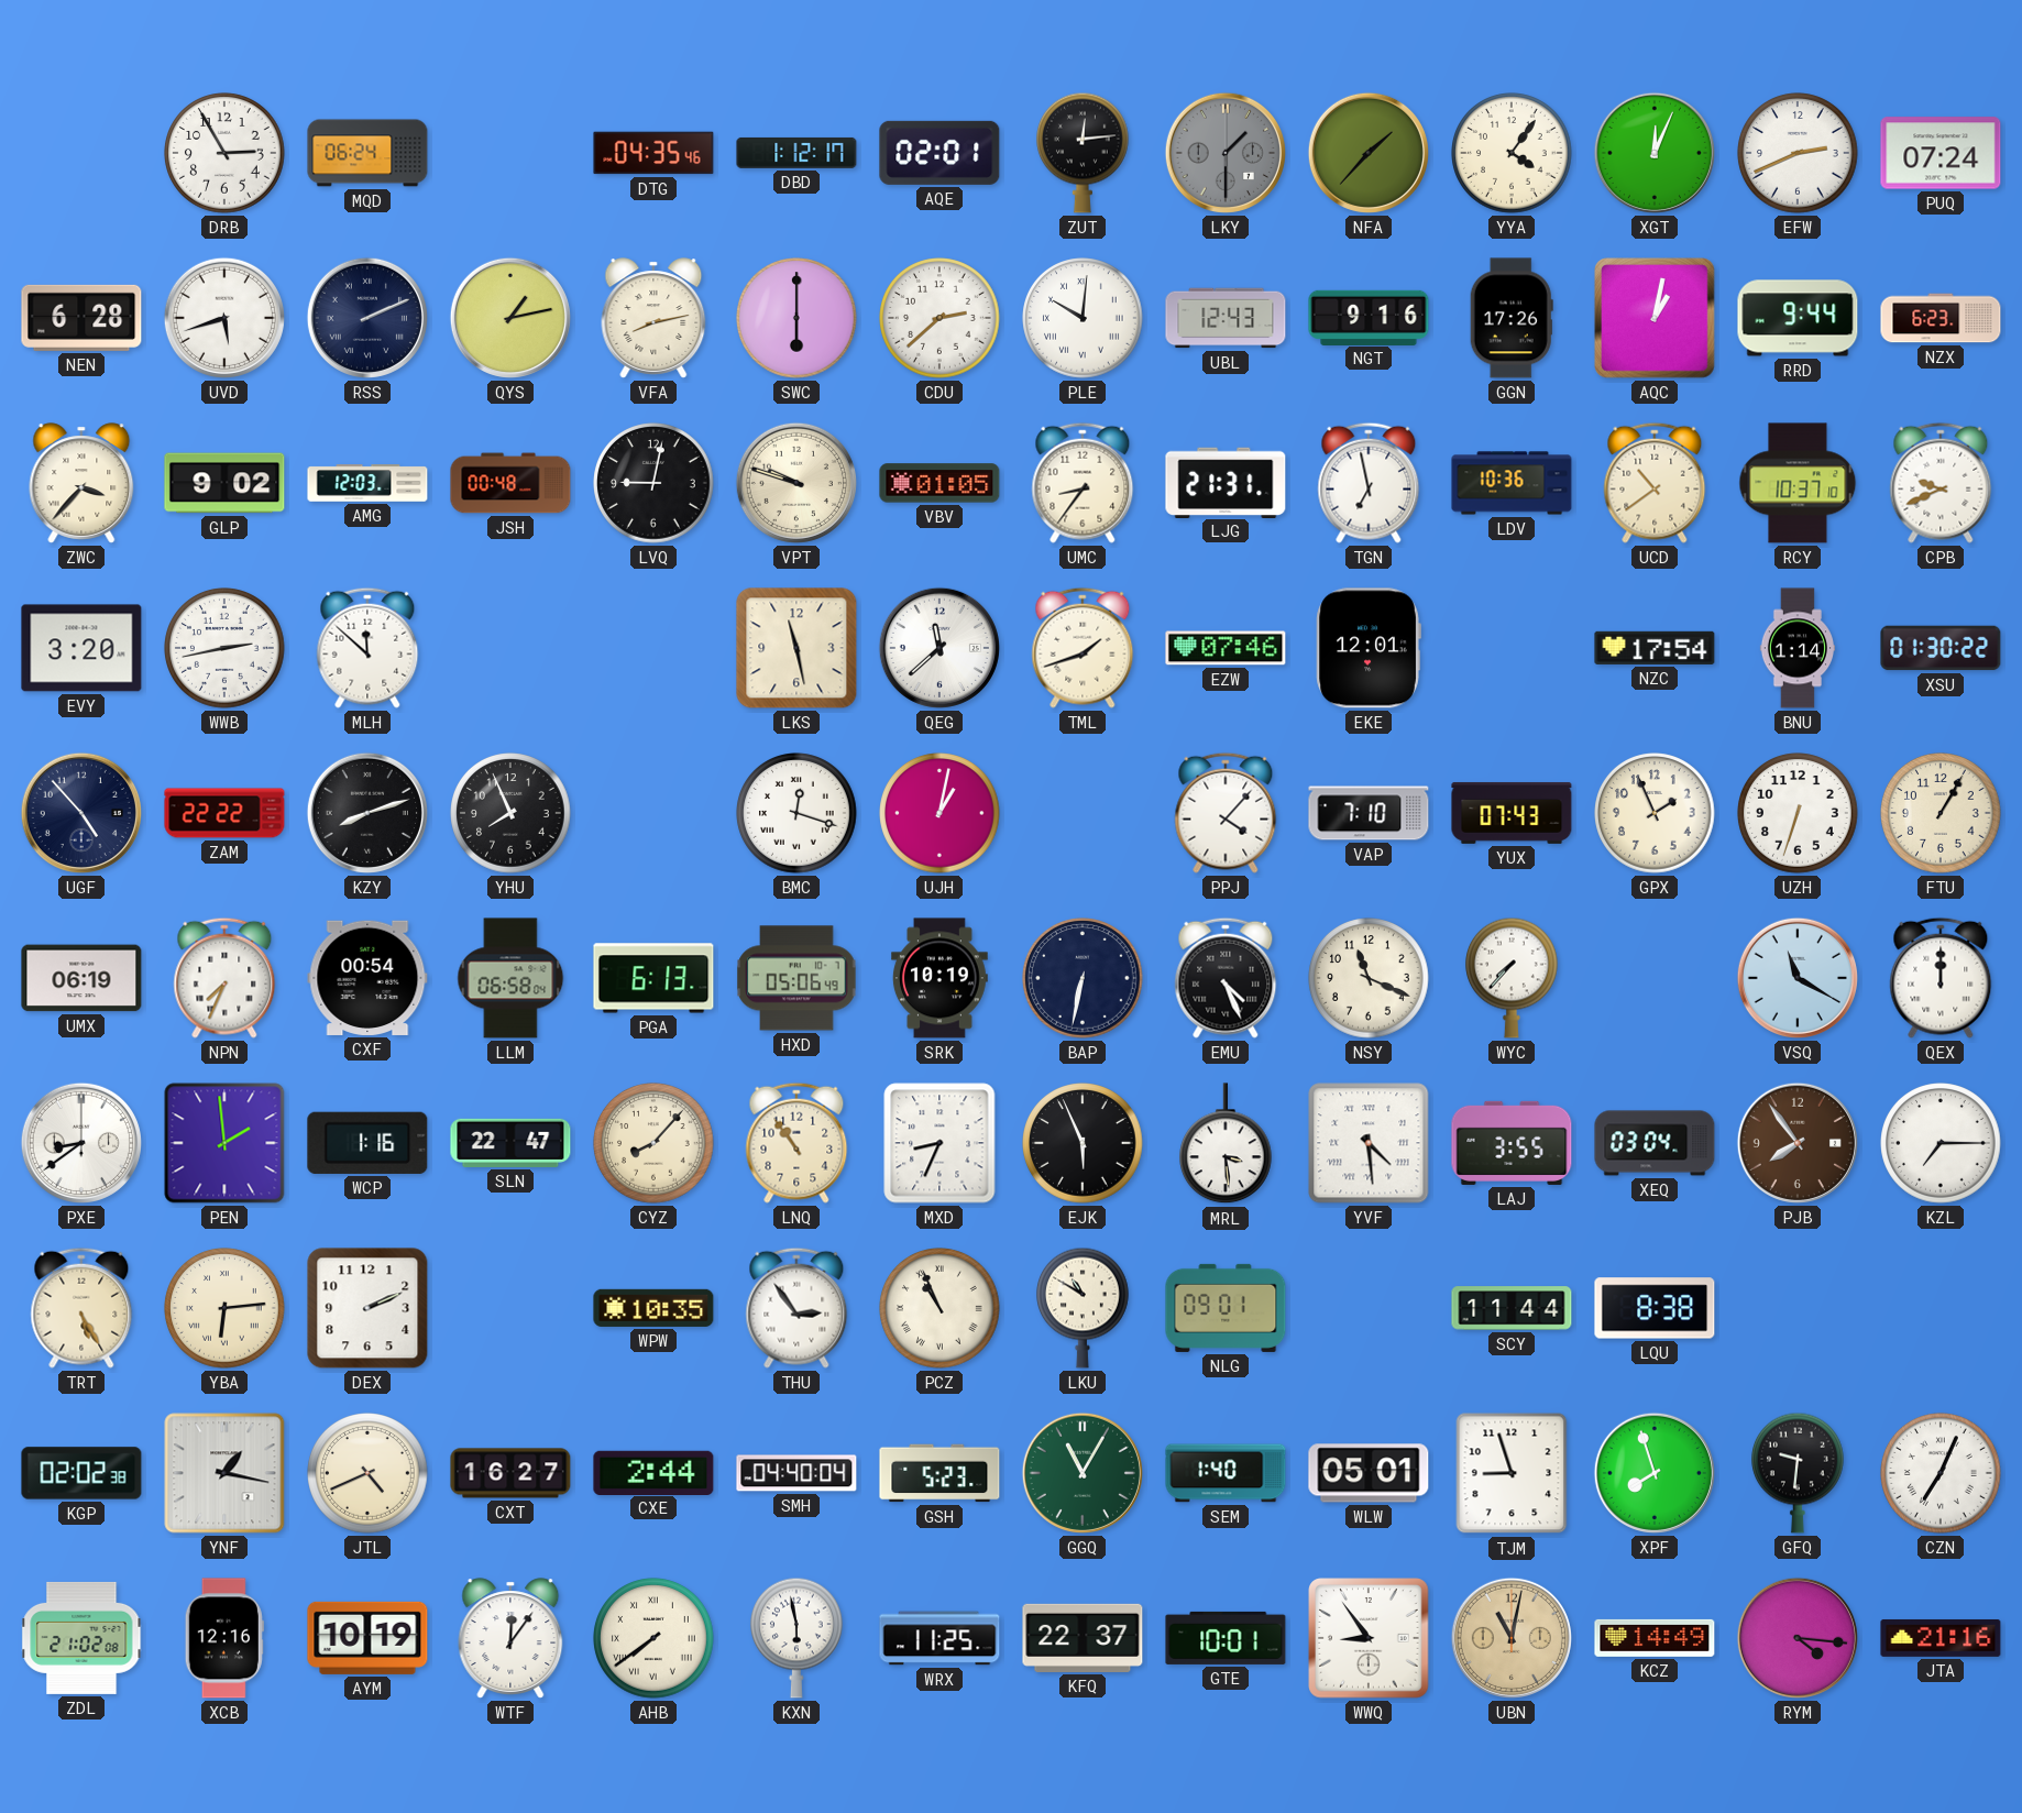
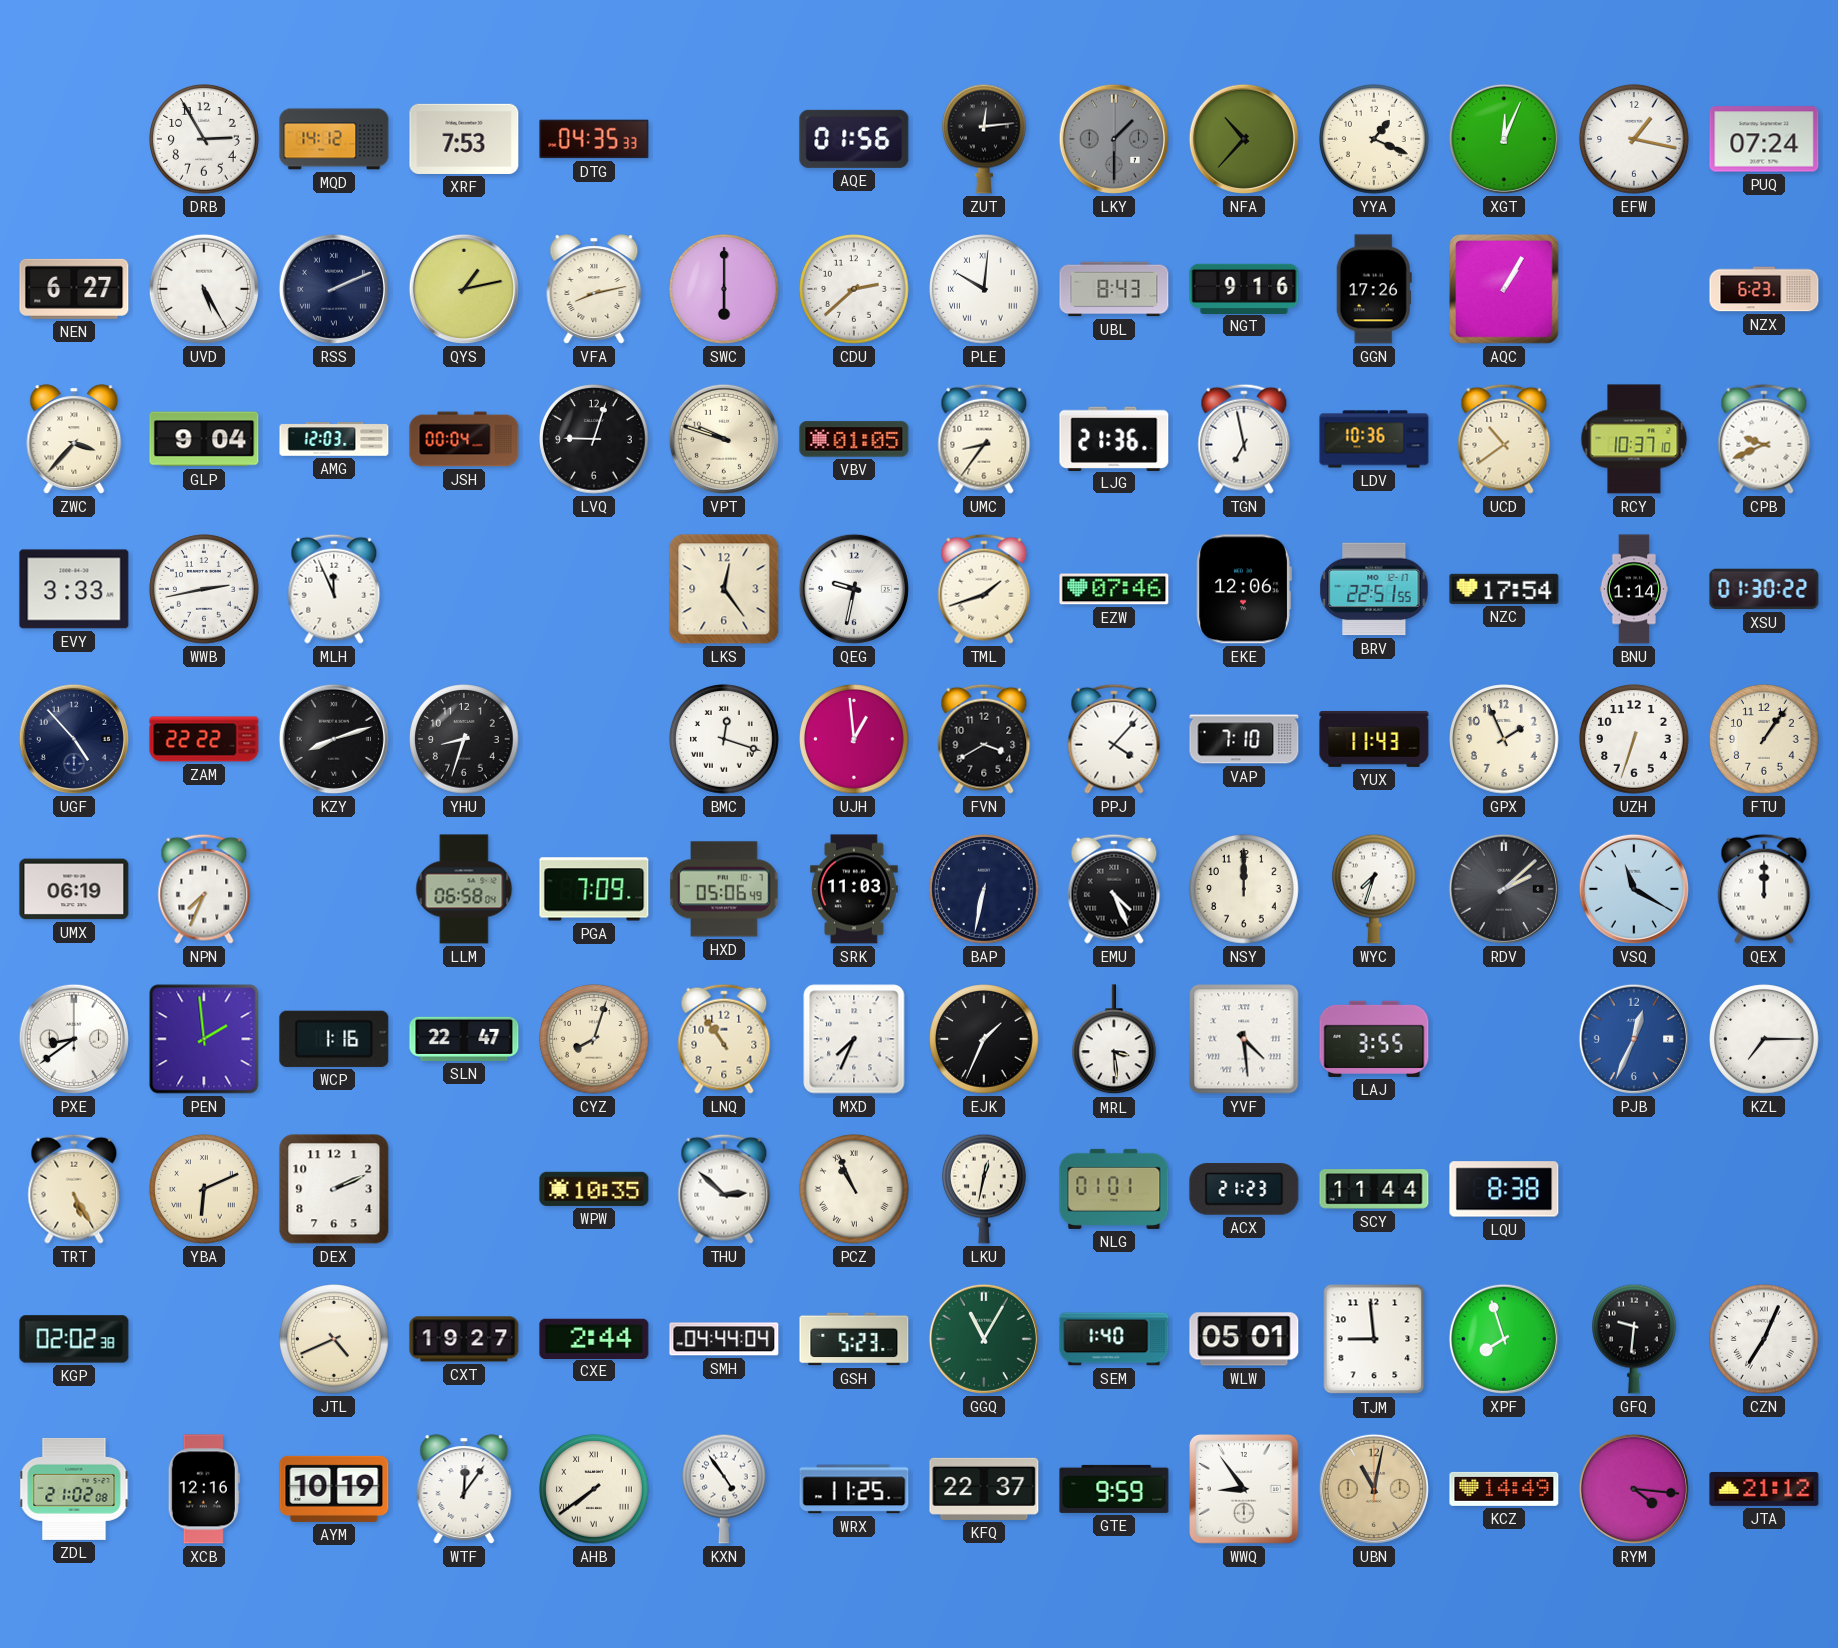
MQD: 06:24 -> 14:12 (334, 139)
XRF: none -> 7:53 (464, 139)
DTG: 04:35:46 -> 04:35:33 (594, 139)
DBD: 1:12 -> none (796, 153)
AQE: 02:01 -> 01:56 (854, 139)
NFA: 1:37 -> 10:37 (1244, 139)
YYA: 4:06 -> 1:19 (1374, 139)
EFW: 2:41 -> 1:17 (1634, 139)
NEN: 6:28 -> 6:27 (74, 289)
UVD: 5:42 -> 5:25 (204, 289)
UBL: 12:43 -> 8:43 (1114, 289)
AQC: 1:02 -> 1:05 (1504, 289)
RRD: 9:44 -> none (1798, 318)
GLP: 9:02 -> 9:04 (204, 439)
JSH: 00:48 -> 00:04 (464, 439)
LVQ: 9:02 -> 9:03 (594, 439)
LJG: 21:31 -> 21:36 (1114, 438)
EVY: 3:20 -> 3:33 (74, 589)
MLH: 11:52 -> 11:56 (334, 589)
LKS: 11:28 -> 12:24 (724, 589)
QEG: 11:38 -> 9:32 (854, 589)
EKE: 12:01 -> 12:06 (1244, 589)
BRV: none -> 22:51 (1374, 589)
YHU: 7:56 -> 8:33 (464, 739)
UJH: 1:02 -> 12:59 (854, 739)
FVN: none -> 3:40 (984, 739)
YUX: 07:43 -> 11:43 (1374, 739)
FTU: 1:05 -> 1:06 (1764, 739)
CXF: 00:54 -> none (367, 978)
PGA: 6:13 -> 7:09 (594, 889)
SRK: 10:19 -> 11:03 (855, 889)
NSY: 11:19 -> 12:00 (1244, 889)
WYC: 7:37 -> 7:33 (1375, 889)
RDV: none -> 2:08 (1504, 889)
CYZ: 8:07 -> 8:03 (594, 1039)
MXD: 8:34 -> 7:34 (854, 1039)
EJK: 5:56 -> 1:34 (984, 1039)
XEQ: 03:04 -> none (1655, 1143)
PJB: 7:54 -> 12:34 (1634, 1039)
PJB dial: brown -> blue (1634, 1039)
YBA: 6:14 -> 6:11 (204, 1189)
THU: 2:54 -> 2:52 (724, 1189)
LKU: 10:50 -> 12:32 (985, 1189)
NLG: 09:01 -> 01:01 (1114, 1189)
ACX: none -> 21:23 (1244, 1189)
YNF: 1:17 -> none (224, 1473)
CXT: 16:27 -> 19:27 (464, 1339)
SMH: 04:40 -> 04:44 (724, 1339)
TJM: 8:57 -> 8:59 (1374, 1339)
KXN: 5:58 -> 4:54 (725, 1489)
GTE: 10:01 -> 9:59 (1114, 1489)
JTA: 21:16 -> 21:12 (1764, 1489)
